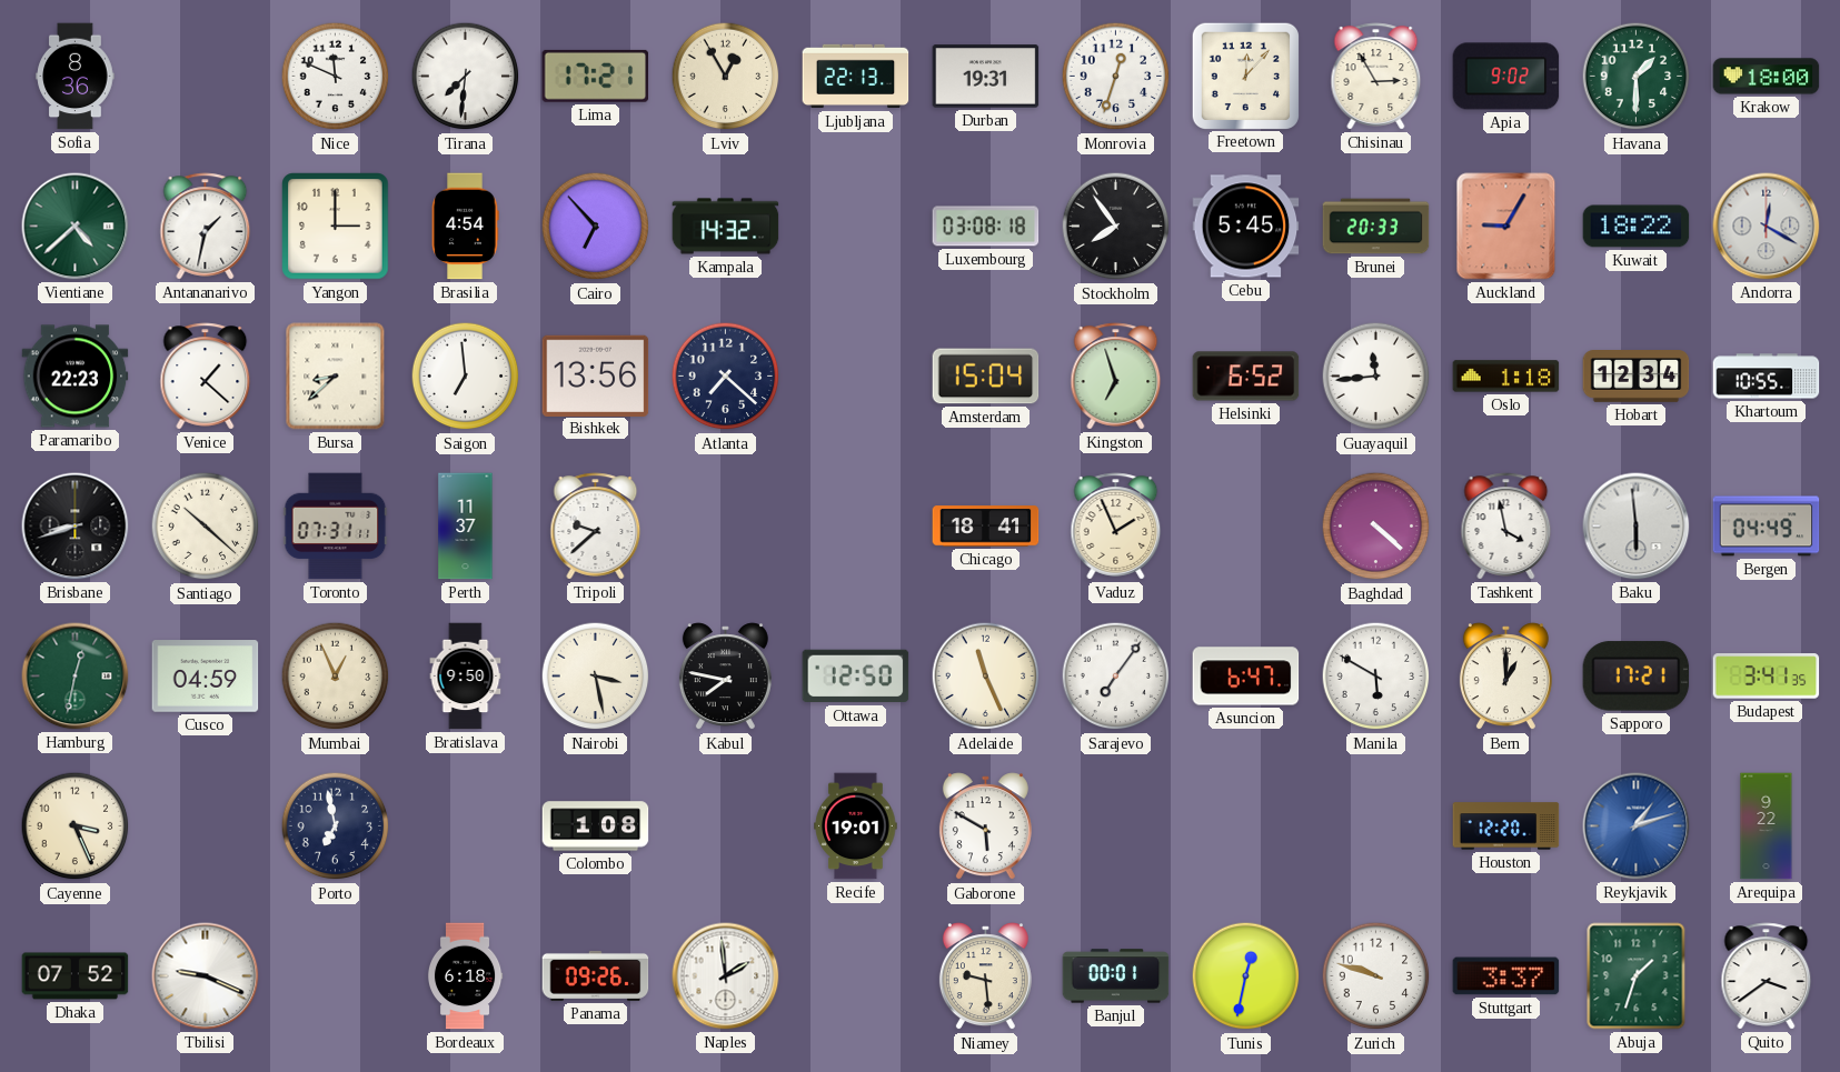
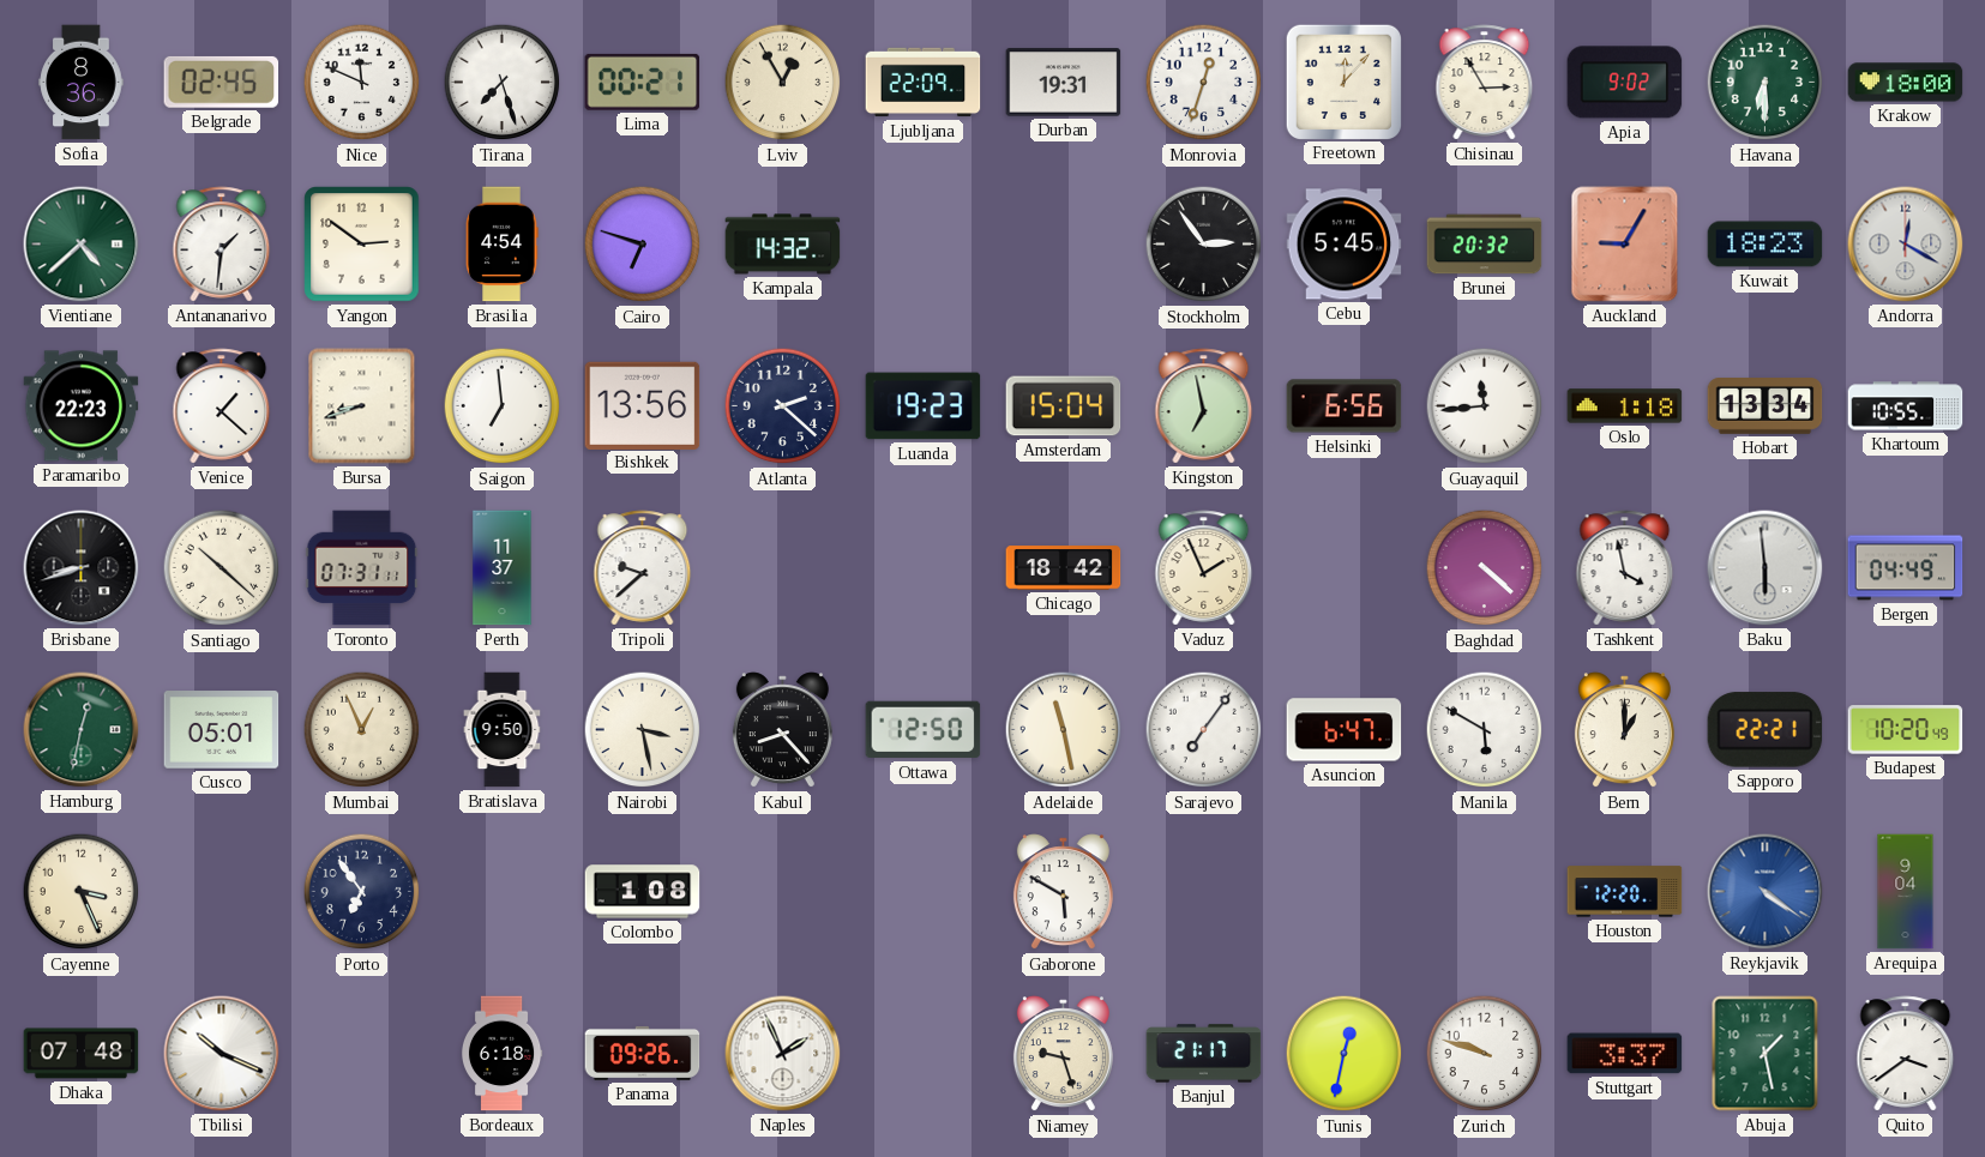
Belgrade: none -> 02:45 (222, 82)
Tirana: 7:31 -> 7:27 (503, 83)
Lima: 17:21 -> 00:21 (643, 82)
Ljubljana: 22:13 -> 22:09 (924, 83)
Havana: 1:30 -> 6:30 (1766, 83)
Antananarivo: 1:32 -> 1:31 (222, 245)
Yangon: 3:00 -> 2:51 (362, 245)
Cairo: 6:53 -> 6:48 (643, 245)
Luxembourg: 03:08 -> none (986, 227)
Stockholm: 7:54 -> 2:54 (1204, 245)
Brunei: 20:33 -> 20:32 (1485, 245)
Kuwait: 18:22 -> 18:23 (1766, 245)
Bursa: 8:38 -> 8:42 (362, 406)
Atlanta: 7:22 -> 2:22 (783, 406)
Luanda: none -> 19:23 (924, 406)
Kingston: 6:57 -> 6:58 (1204, 406)
Helsinki: 6:52 -> 6:56 (1345, 406)
Hobart: 12:34 -> 13:34 (1766, 406)
Chicago: 18:41 -> 18:42 (1064, 568)
Cusco: 04:59 -> 05:01 (222, 730)
Kabul: 7:47 -> 8:23 (782, 730)
Adelaide: 11:26 -> 11:28 (1064, 730)
Sapporo: 17:21 -> 22:21 (1766, 730)
Budapest: 3:41 -> 10:20 (1906, 730)
Porto: 6:58 -> 6:54 (362, 892)
Recife: 19:01 -> none (856, 826)
Reykjavik: 1:12 -> 4:21 (1766, 892)
Arequipa: 9:22 -> 9:04 (1906, 892)
Dhaka: 07:52 -> 07:48 (82, 1054)
Tbilisi: 9:19 -> 10:19 (222, 1054)
Naples: 1:59 -> 1:56 (783, 1054)
Niamey: 9:29 -> 9:27 (1063, 1054)
Banjul: 00:01 -> 21:17 (1204, 1054)
Abuja: 1:33 -> 1:28 (1766, 1054)
